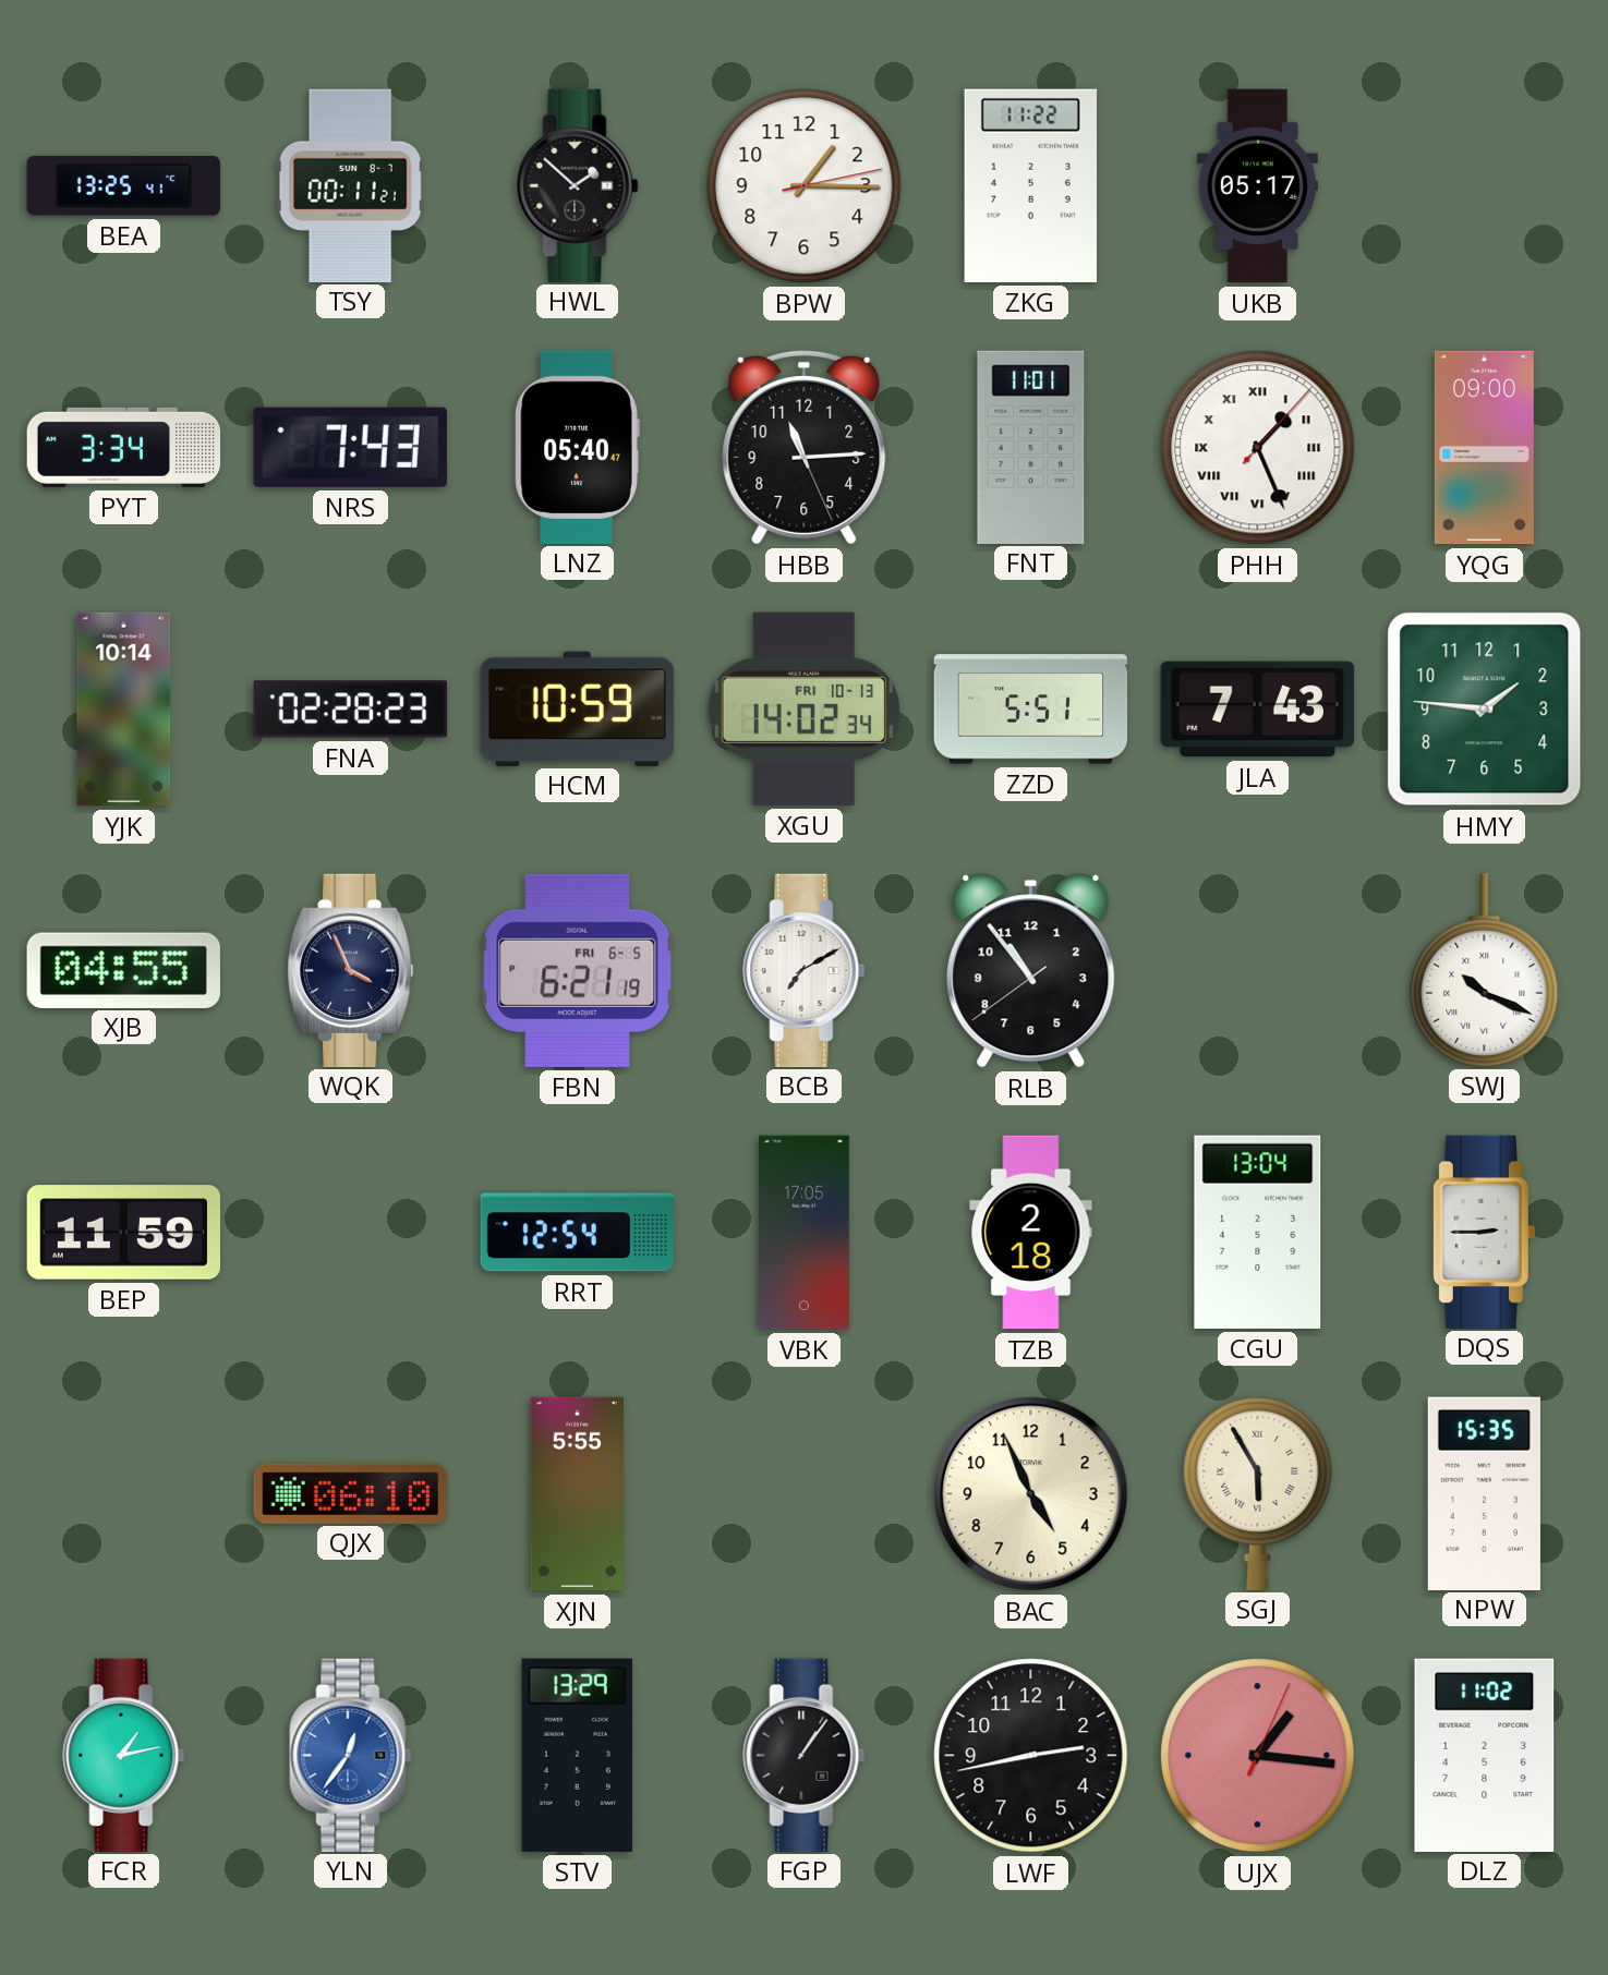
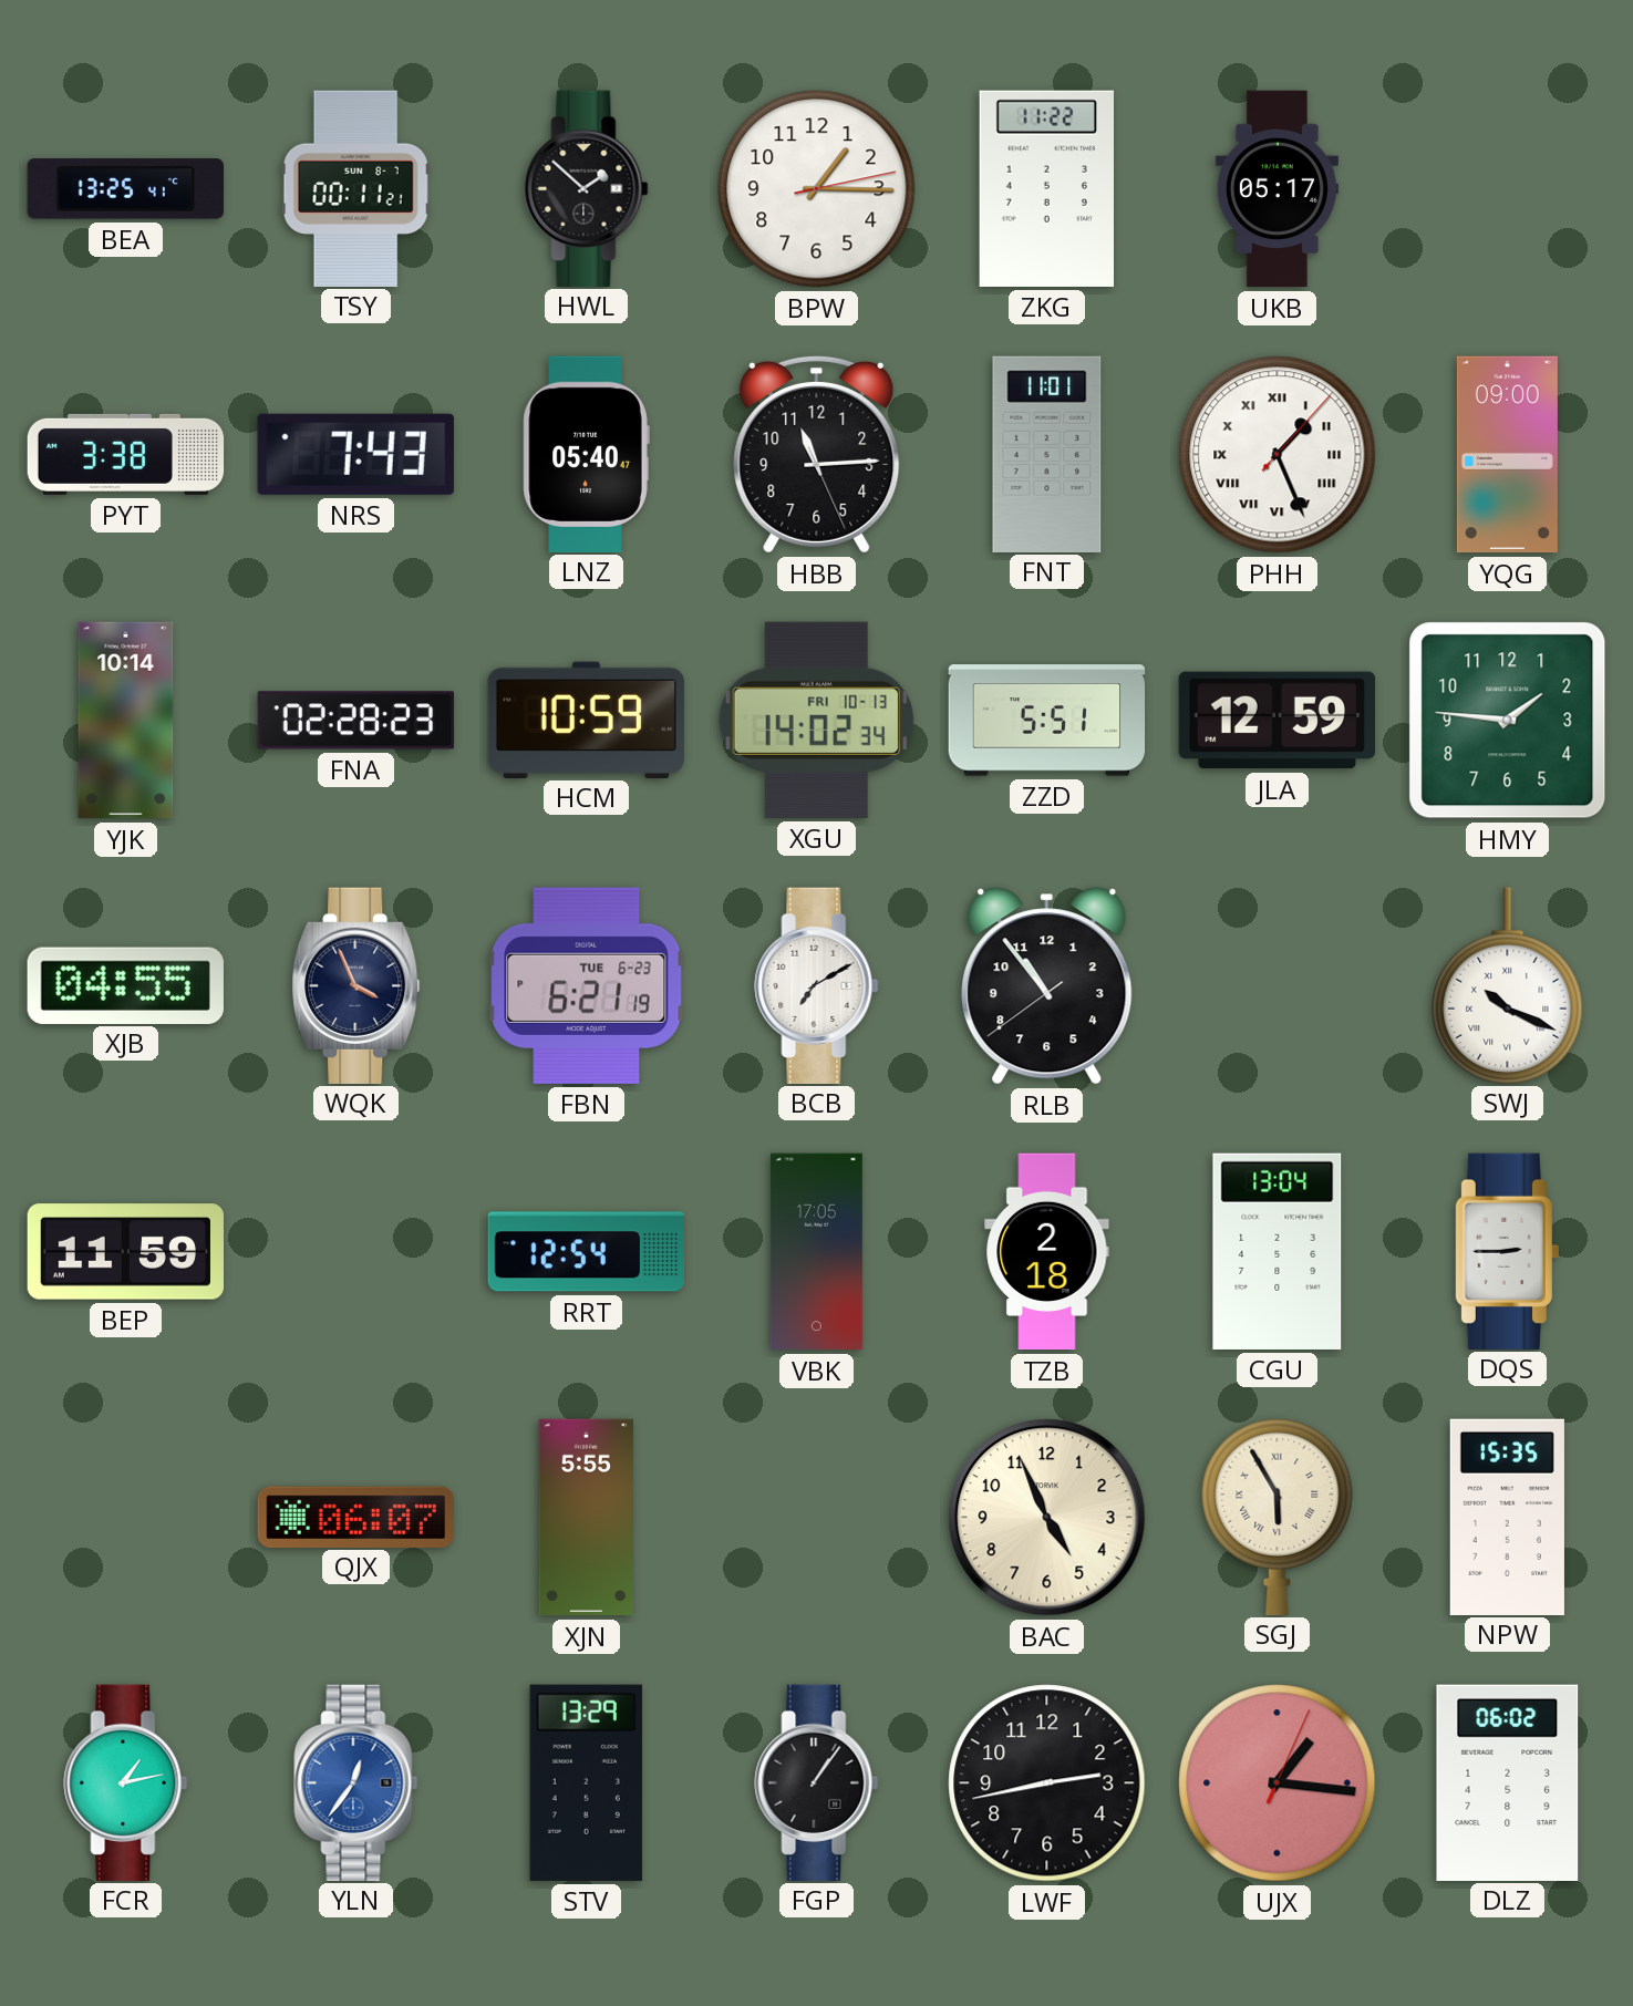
PYT: 3:34 -> 3:38 (126, 454)
JLA: 7:43 -> 12:59 (1277, 721)
FBN date: FRI 6-5 -> TUE 6-23 (587, 985)
QJX: 06:10 -> 06:07 (355, 1517)
DLZ: 11:02 -> 06:02 (1508, 1782)
